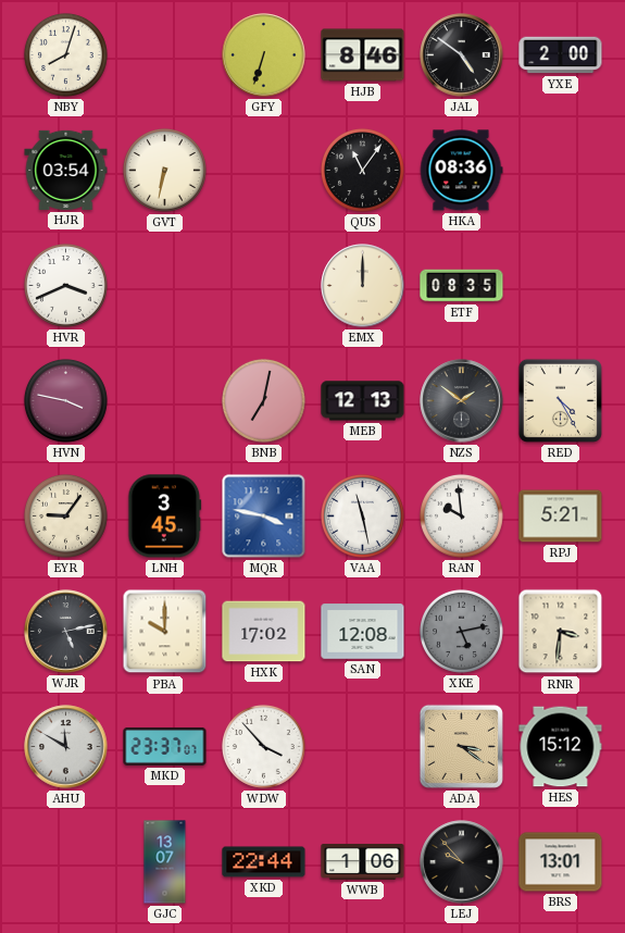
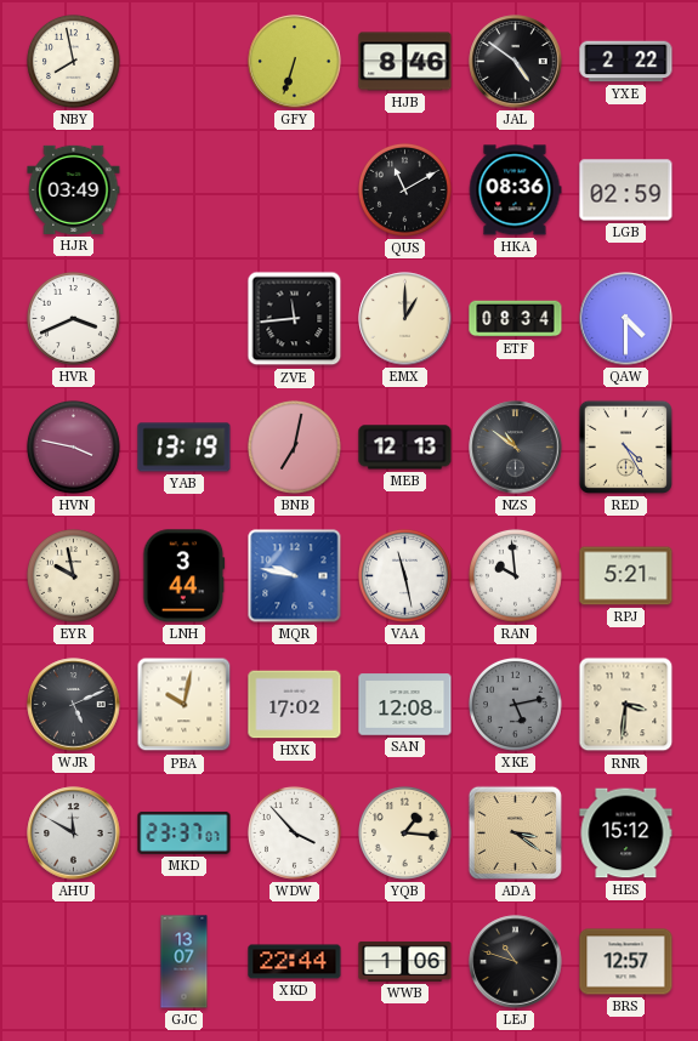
NBY: 8:03 -> 7:58 (73, 61)
YXE: 2:00 -> 2:22 (626, 62)
HJR: 03:54 -> 03:49 (74, 189)
GVT: 6:32 -> none (164, 170)
QUS: 11:06 -> 11:10 (404, 189)
LGB: none -> 02:59 (626, 190)
ZVE: none -> 11:44 (295, 319)
EMX: 12:00 -> 1:00 (405, 319)
ETF: 08:35 -> 08:34 (516, 319)
QAW: none -> 4:30 (626, 319)
YAB: none -> 13:19 (185, 448)
NZS: 1:51 -> 10:51 (516, 448)
EYR: 9:06 -> 9:58 (73, 575)
LNH: 3:45 -> 3:44 (185, 576)
MQR: 3:47 -> 9:47 (295, 576)
WJR: 5:13 -> 5:11 (74, 705)
PBA: 10:00 -> 10:02 (185, 705)
YQB: none -> 1:16 (404, 832)
LEJ: 9:53 -> 10:48 (516, 962)
BRS: 13:01 -> 12:57 (626, 962)
